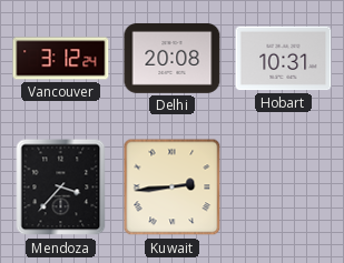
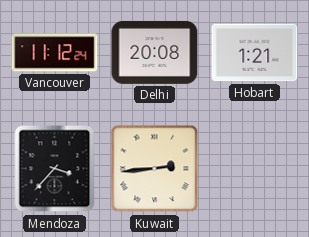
Vancouver: 3:12 -> 11:12 (55, 53)
Hobart: 10:31 -> 1:21 (255, 53)
